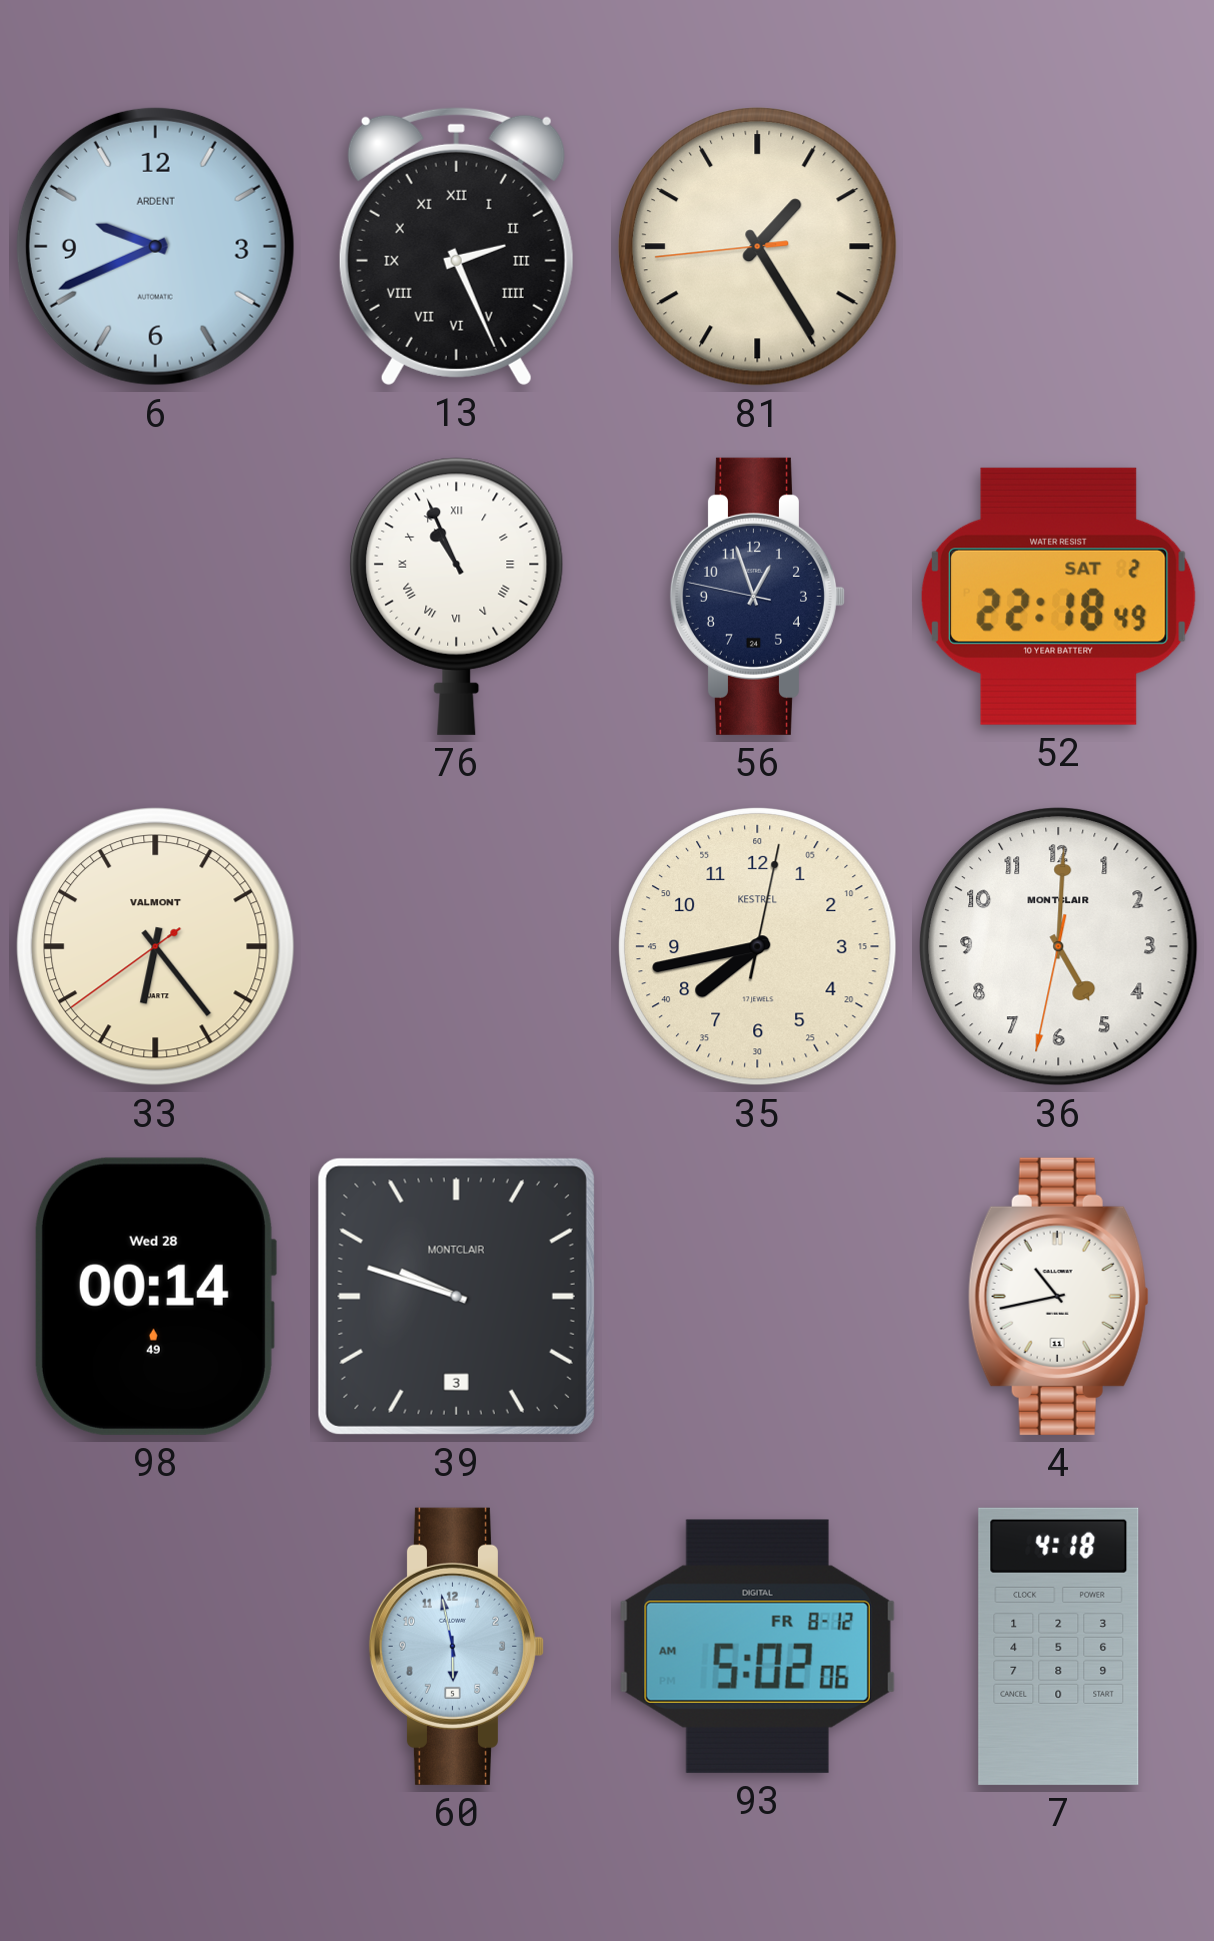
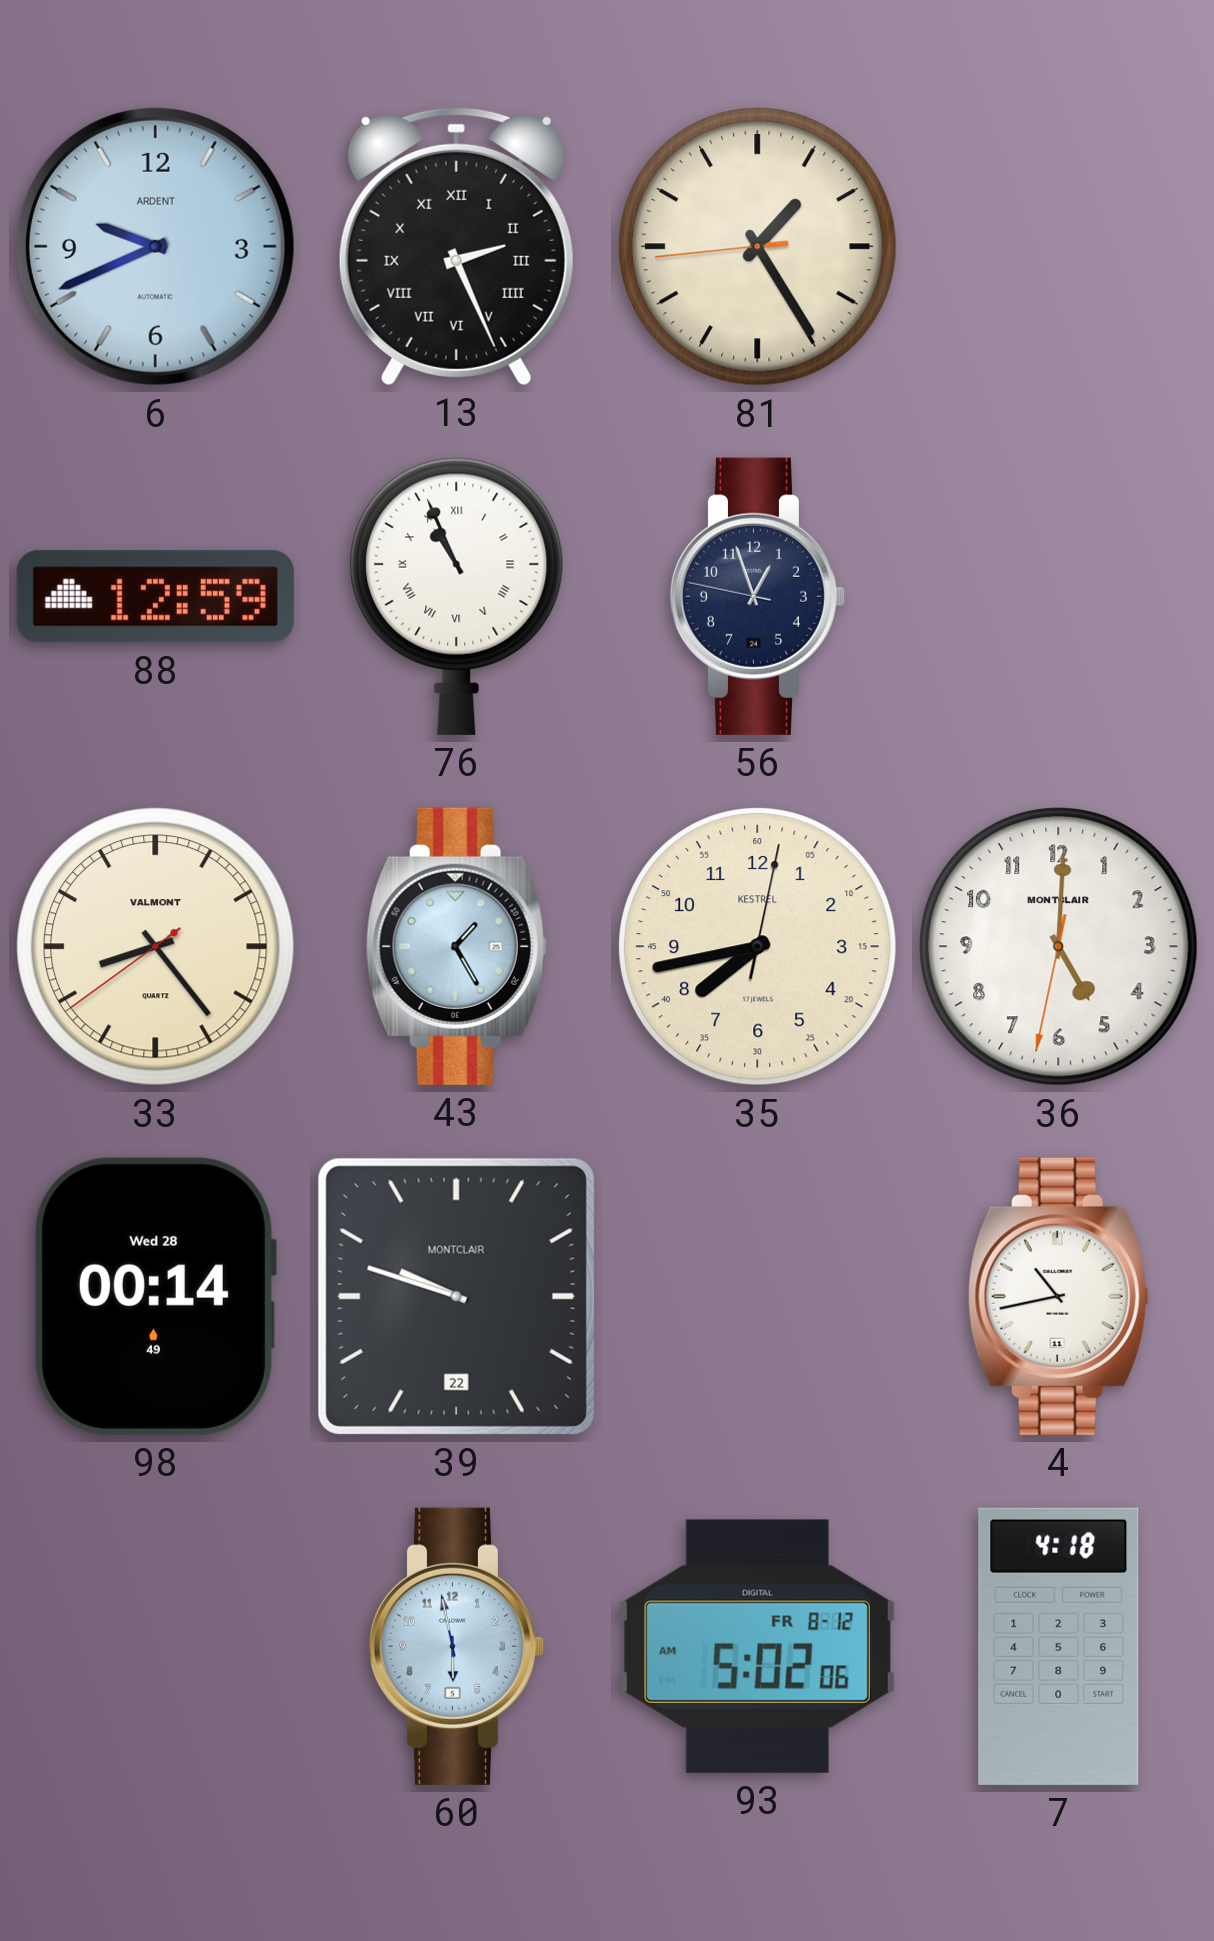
88: none -> 12:59 (155, 597)
52: 22:18 -> none (1058, 596)
33: 6:23 -> 8:23 (156, 947)
43: none -> 1:25 (456, 946)
39 date: 3 -> 22 (456, 1296)
